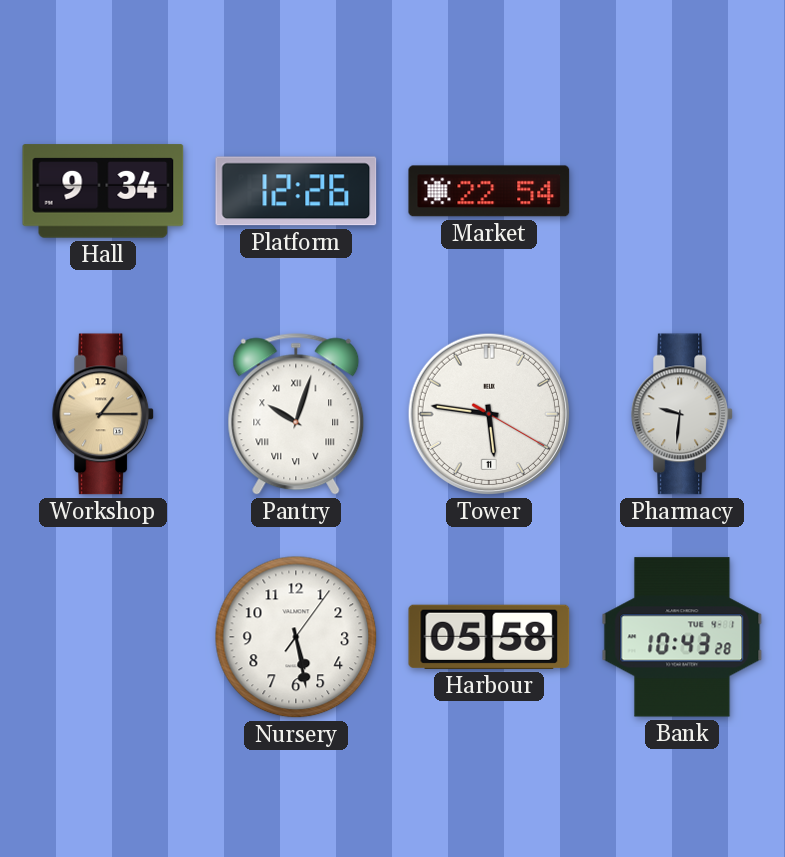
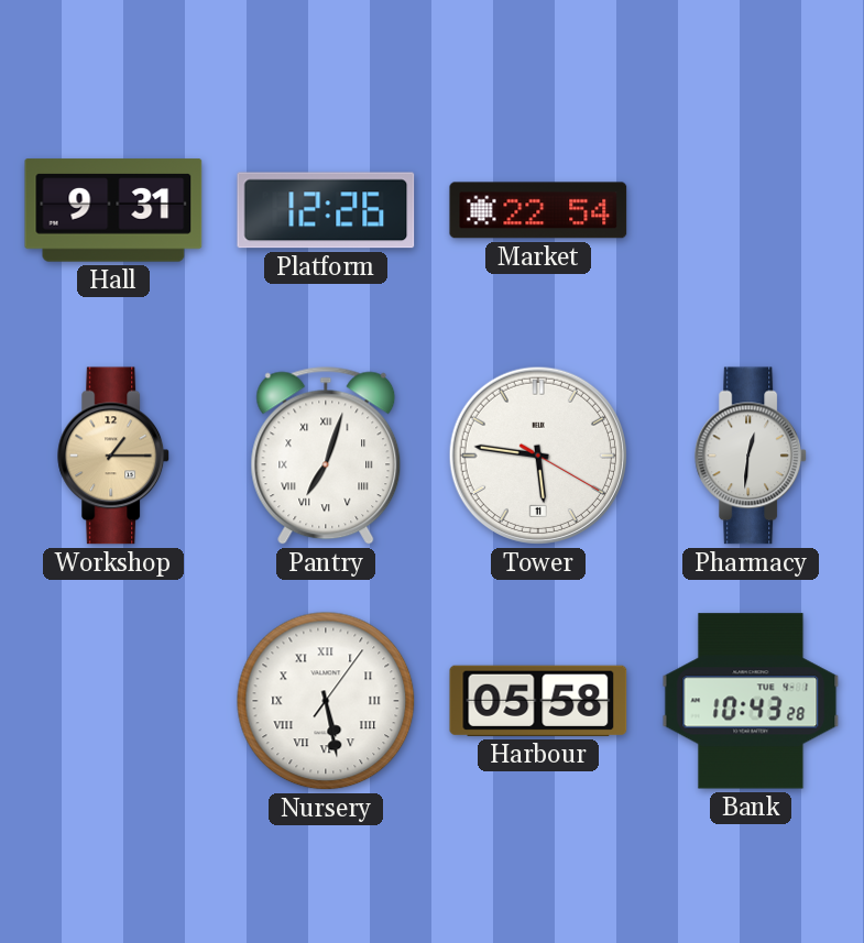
Hall: 9:34 -> 9:31 (113, 210)
Pantry: 10:03 -> 7:03 (326, 456)
Pharmacy: 9:31 -> 12:31 (752, 456)
Nursery numerals: Arabic -> Roman (326, 701)
